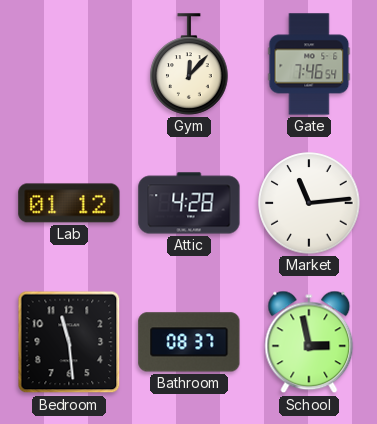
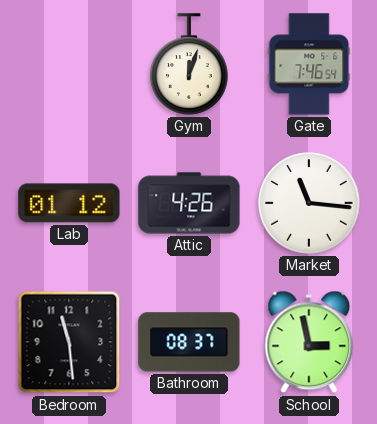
Gym: 12:07 -> 12:03 (189, 64)
Attic: 4:28 -> 4:26 (189, 203)
Market: 11:14 -> 11:16 (309, 203)
